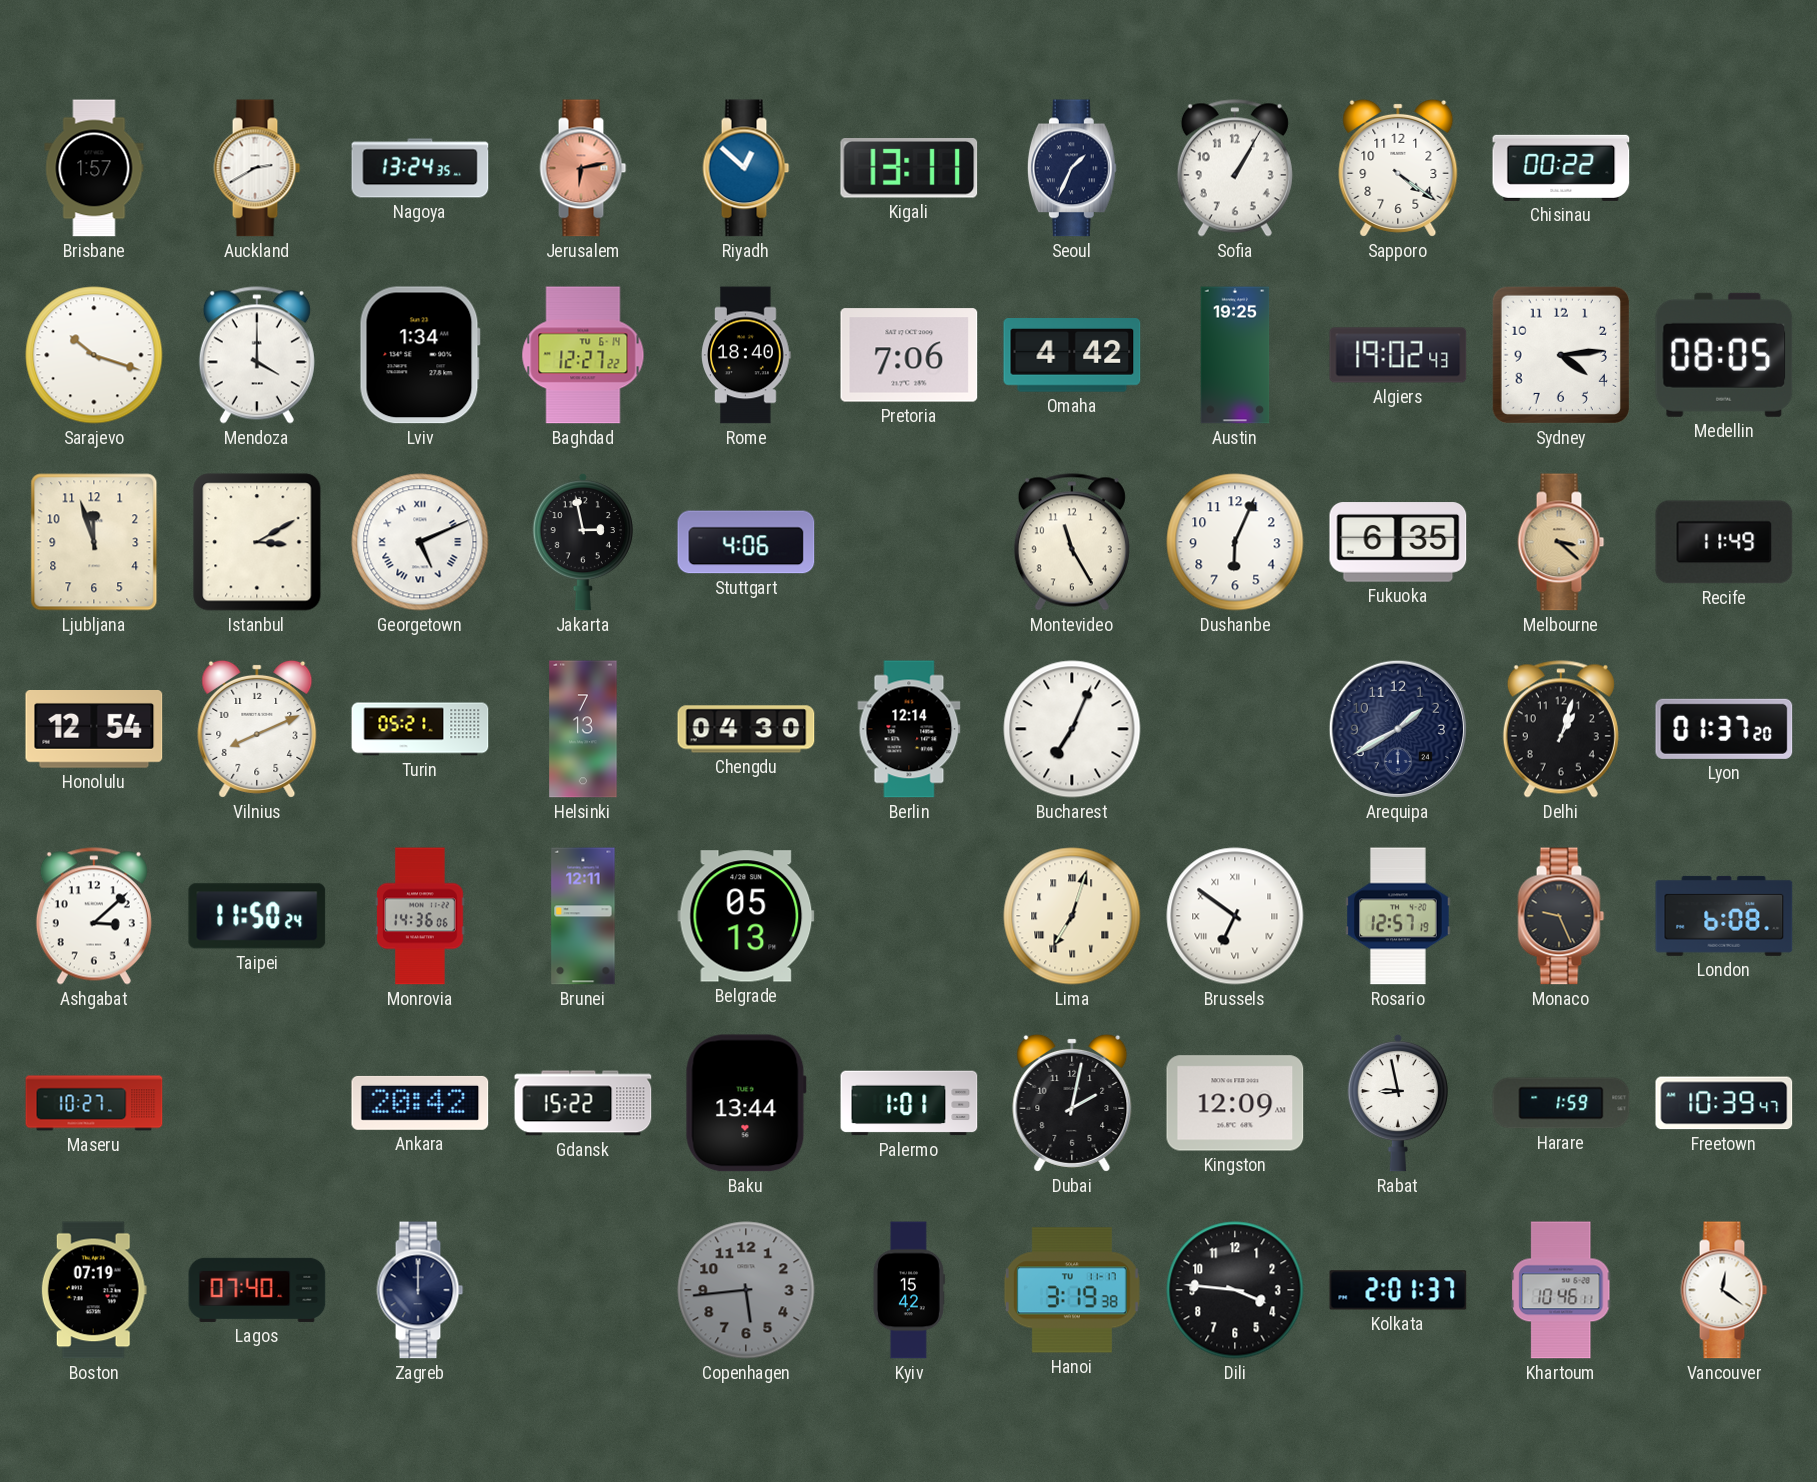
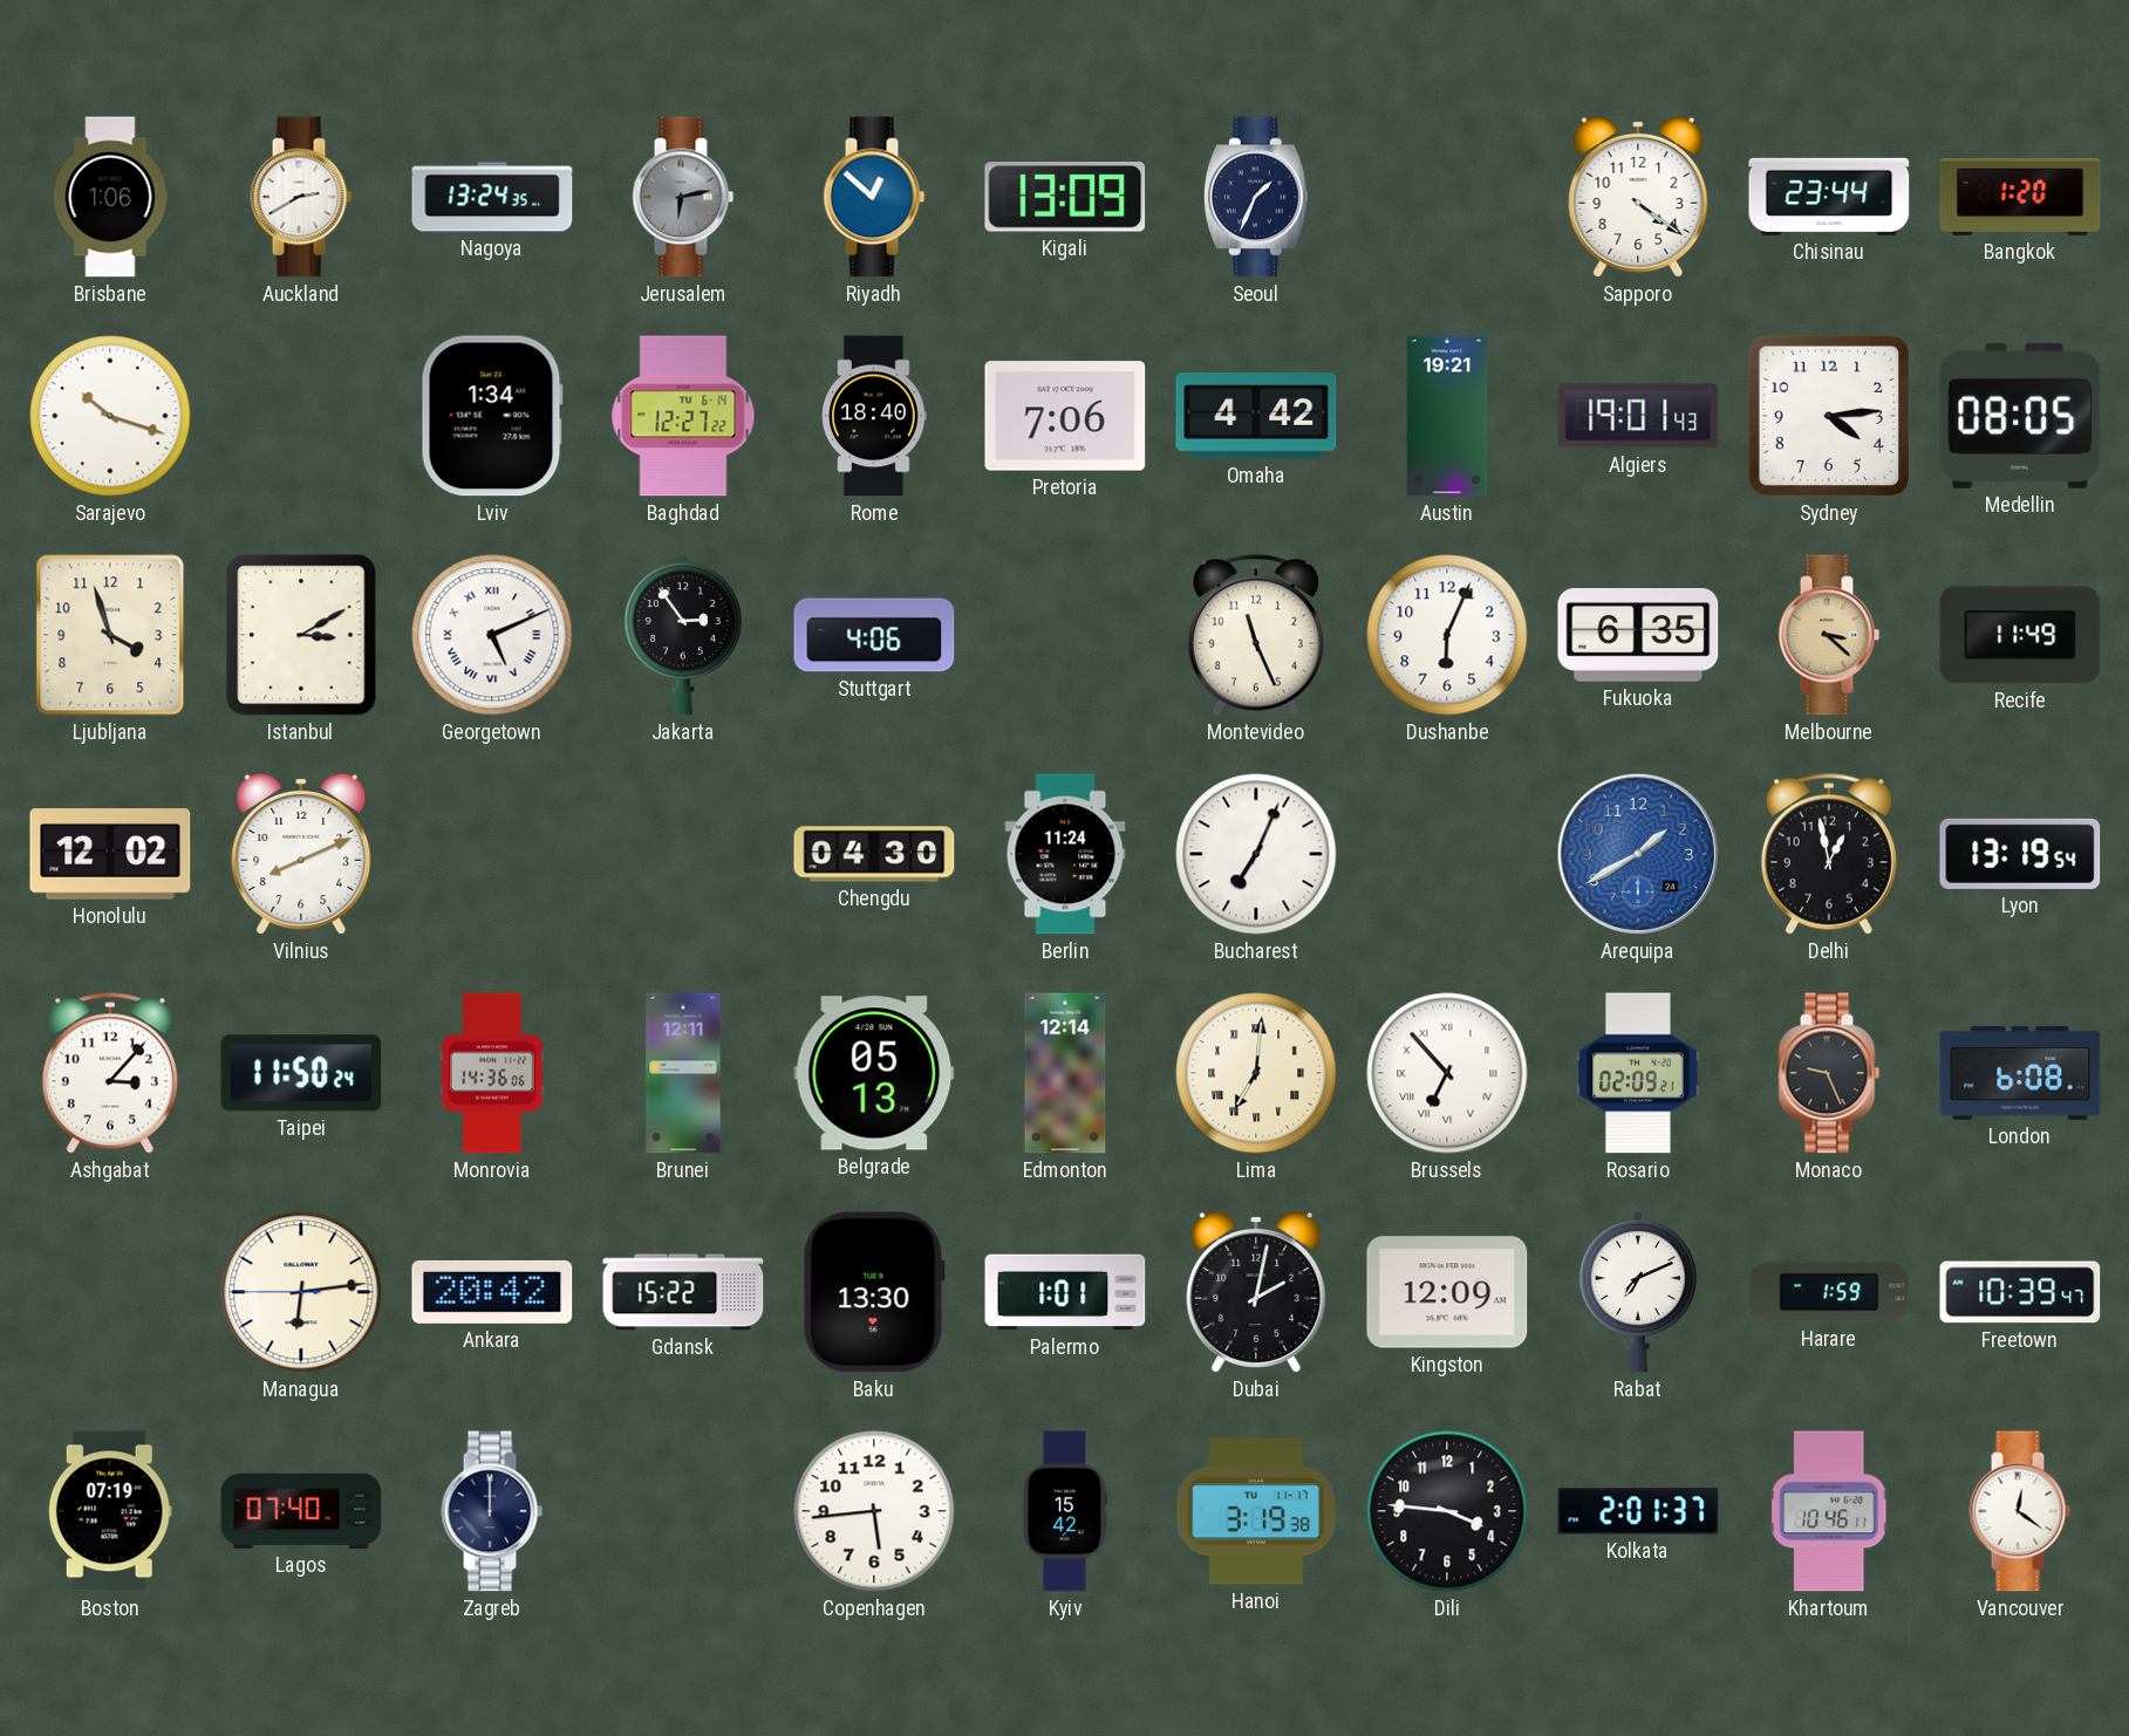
Brisbane: 1:57 -> 1:06 (110, 197)
Jerusalem dial: salmon -> grey (683, 197)
Kigali: 13:11 -> 13:09 (1065, 197)
Sofia: 1:05 -> none (1235, 168)
Chisinau: 00:22 -> 23:44 (1829, 197)
Bangkok: none -> 1:20 (2020, 197)
Mendoza: 4:00 -> none (257, 355)
Austin: 19:25 -> 19:21 (1447, 416)
Algiers: 19:02 -> 19:01 (1638, 416)
Ljubljana: 11:57 -> 3:57 (110, 635)
Jakarta: 2:58 -> 2:54 (683, 635)
Montevideo: 11:25 -> 11:26 (1256, 635)
Honolulu: 12:54 -> 12:02 (110, 854)
Turin: 05:21 -> none (420, 729)
Helsinki: 7:13 -> none (583, 729)
Berlin: 12:14 -> 11:24 (1065, 854)
Arequipa dial: navy -> blue (1638, 854)
Delhi: 1:03 -> 12:58 (1829, 854)
Lyon: 01:37 -> 13:19 (2020, 854)
Ashgabat: 3:08 -> 3:07 (110, 1073)
Edmonton: none -> 12:14 (1065, 1073)
Lima: 7:03 -> 7:01 (1256, 1073)
Brussels: 6:51 -> 6:53 (1447, 1073)
Rosario: 12:57 -> 02:09 (1638, 1073)
Maseru: 10:27 -> none (94, 1103)
Managua: none -> 6:13 (301, 1292)
Baku: 13:44 -> 13:30 (874, 1292)
Rabat: 8:58 -> 7:11 (1638, 1292)
Copenhagen dial: grey -> white (874, 1511)
